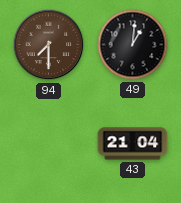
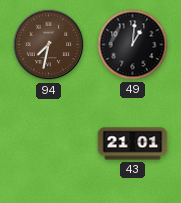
94: 7:30 -> 7:32 (49, 45)
43: 21:04 -> 21:01 (133, 144)
